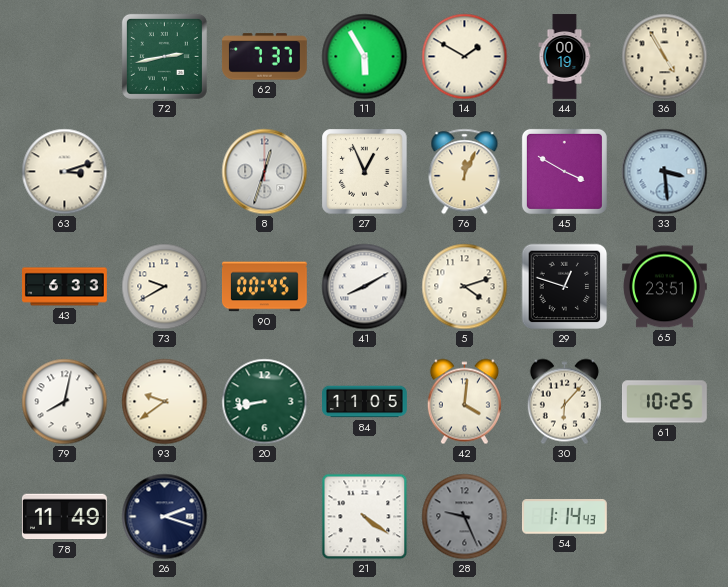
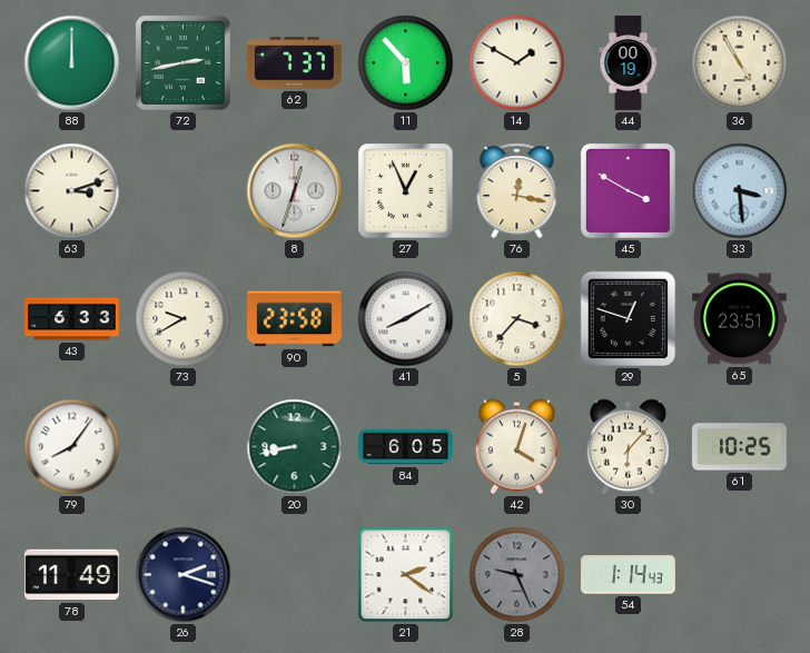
88: none -> 12:00 (72, 63)
11: 5:55 -> 5:53 (406, 63)
76: 12:04 -> 12:17 (517, 191)
90: 00:45 -> 23:58 (294, 319)
5: 4:12 -> 3:37 (517, 319)
79: 8:02 -> 8:06 (72, 447)
93: 9:39 -> none (165, 402)
84: 11:05 -> 6:05 (406, 447)
42: 4:01 -> 4:03 (516, 447)
21: 4:21 -> 2:21 (406, 575)
